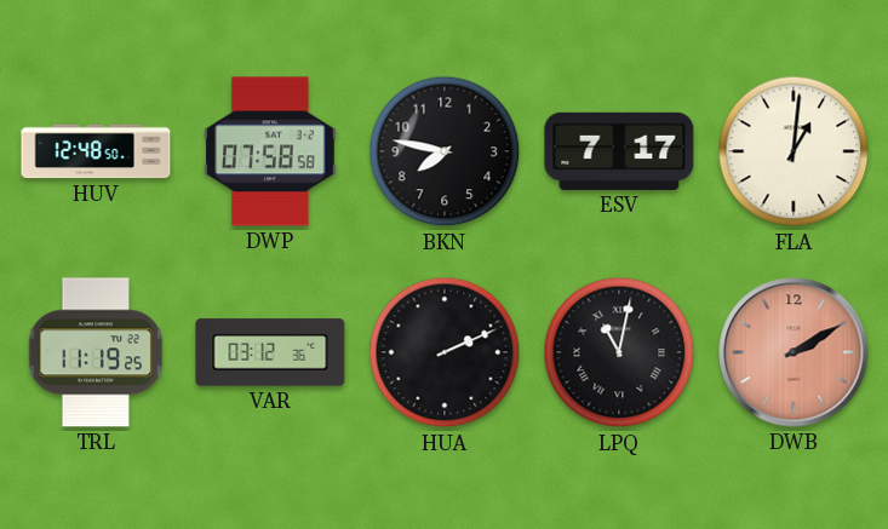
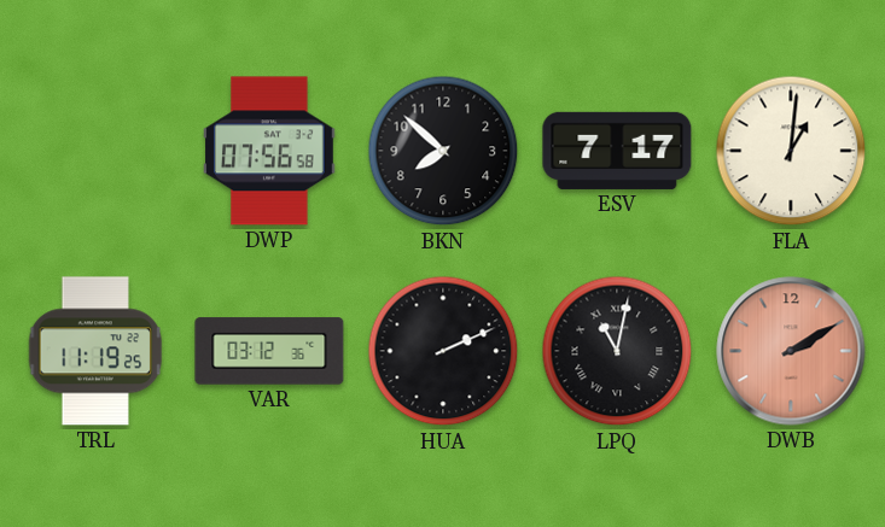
HUV: 12:48 -> none (96, 151)
DWP: 07:58 -> 07:56 (270, 151)
BKN: 7:47 -> 7:52 (443, 151)
